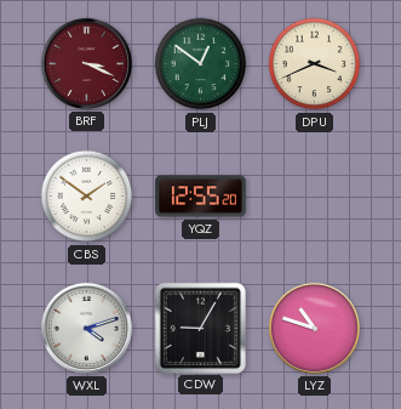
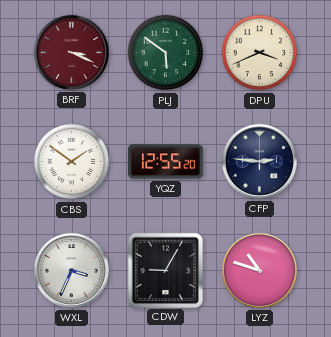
PLJ: 12:51 -> 5:51 (166, 53)
CFP: none -> 2:46 (259, 161)
WXL: 4:12 -> 3:34 (71, 270)
